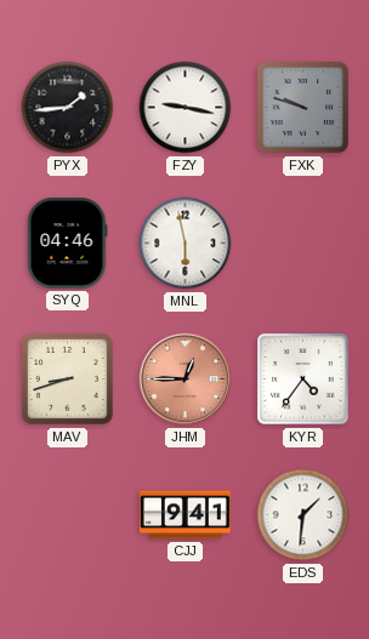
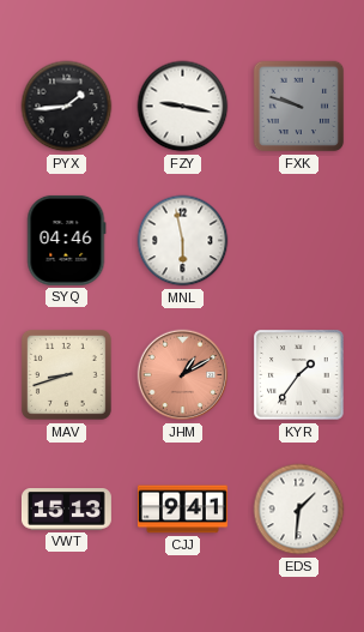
JHM: 12:45 -> 1:10 (183, 375)
KYR: 4:36 -> 1:36 (299, 375)
VWT: none -> 15:13 (66, 510)
